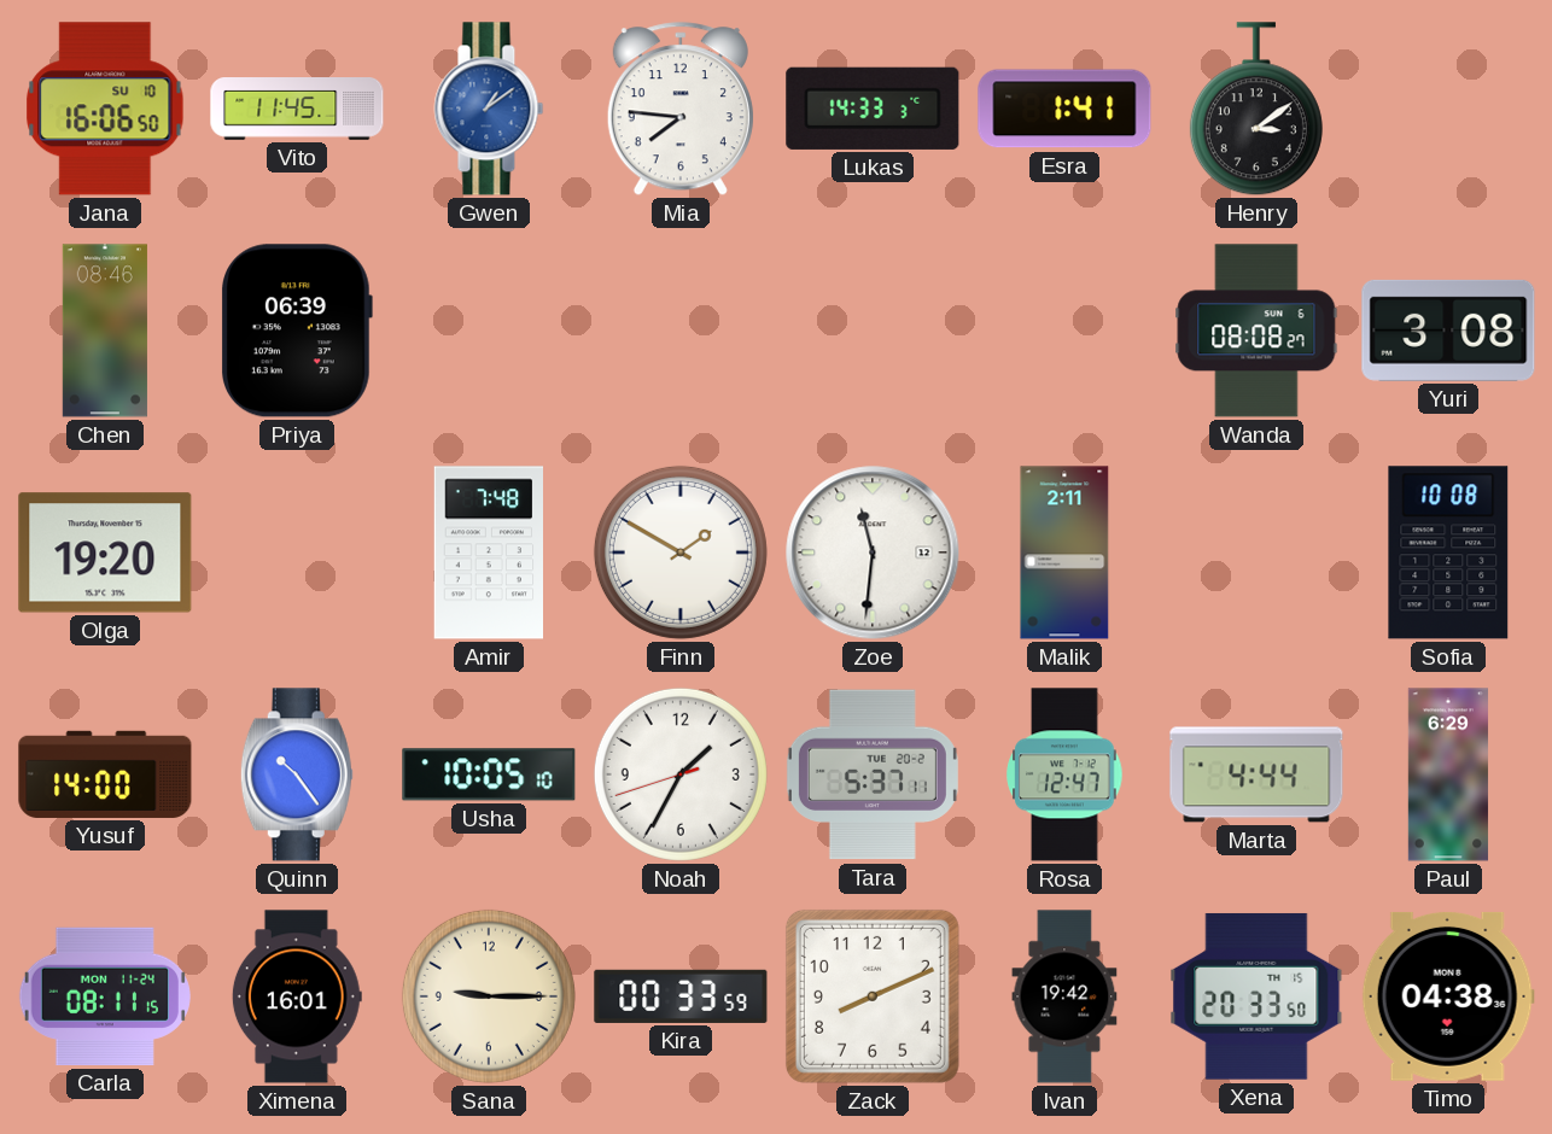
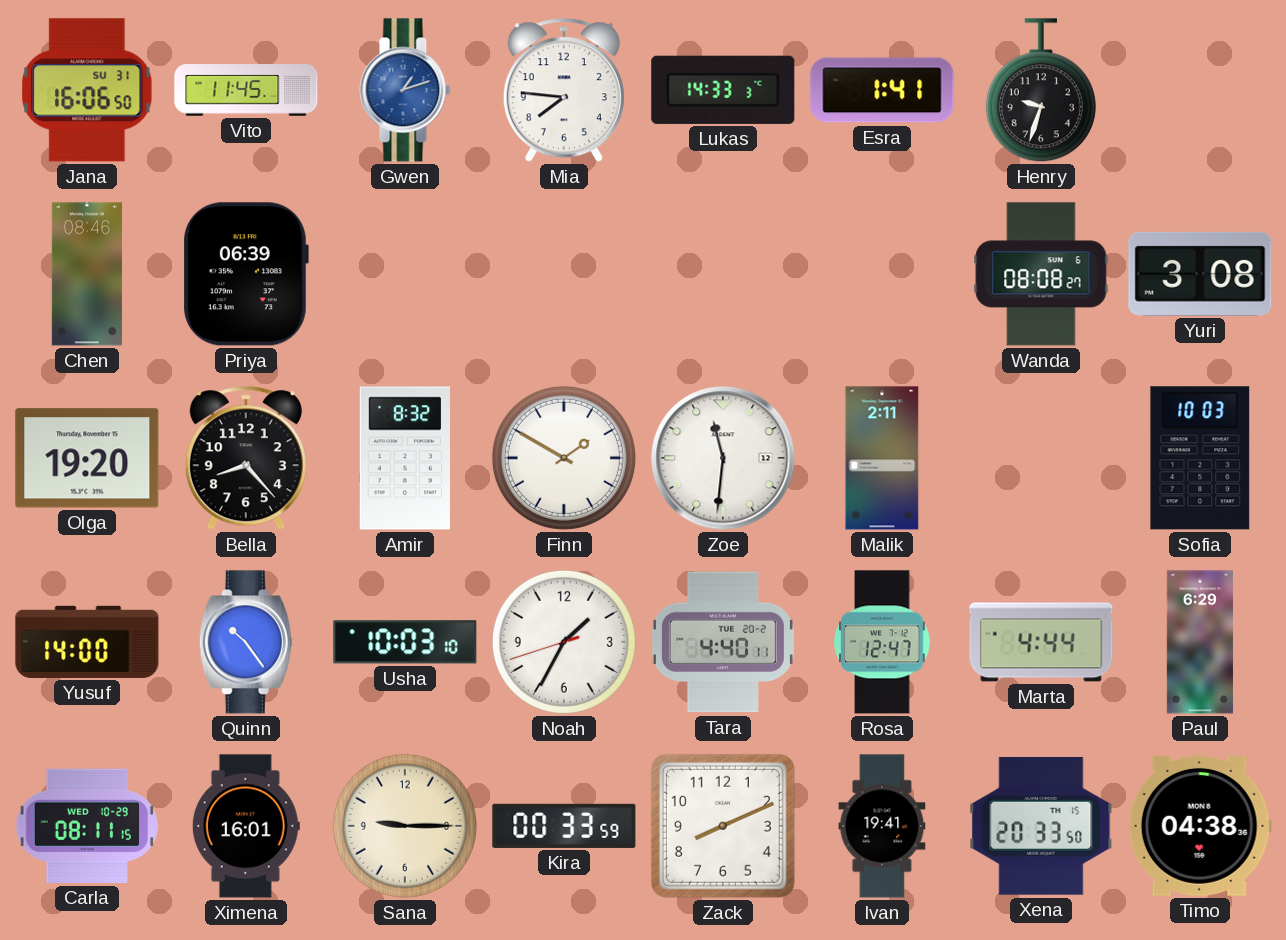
Jana date: SU 10 -> SU 31 (87, 90)
Gwen: 1:09 -> 1:12 (405, 90)
Henry: 3:09 -> 9:33 (1041, 91)
Bella: none -> 8:23 (246, 459)
Amir: 7:48 -> 8:32 (404, 458)
Sofia: 10:08 -> 10:03 (1200, 458)
Usha: 10:05 -> 10:03 (405, 642)
Tara: 5:37 -> 4:40 (723, 642)
Carla date: MON 11-24 -> WED 10-29 (87, 826)
Ivan: 19:42 -> 19:41 (882, 826)
